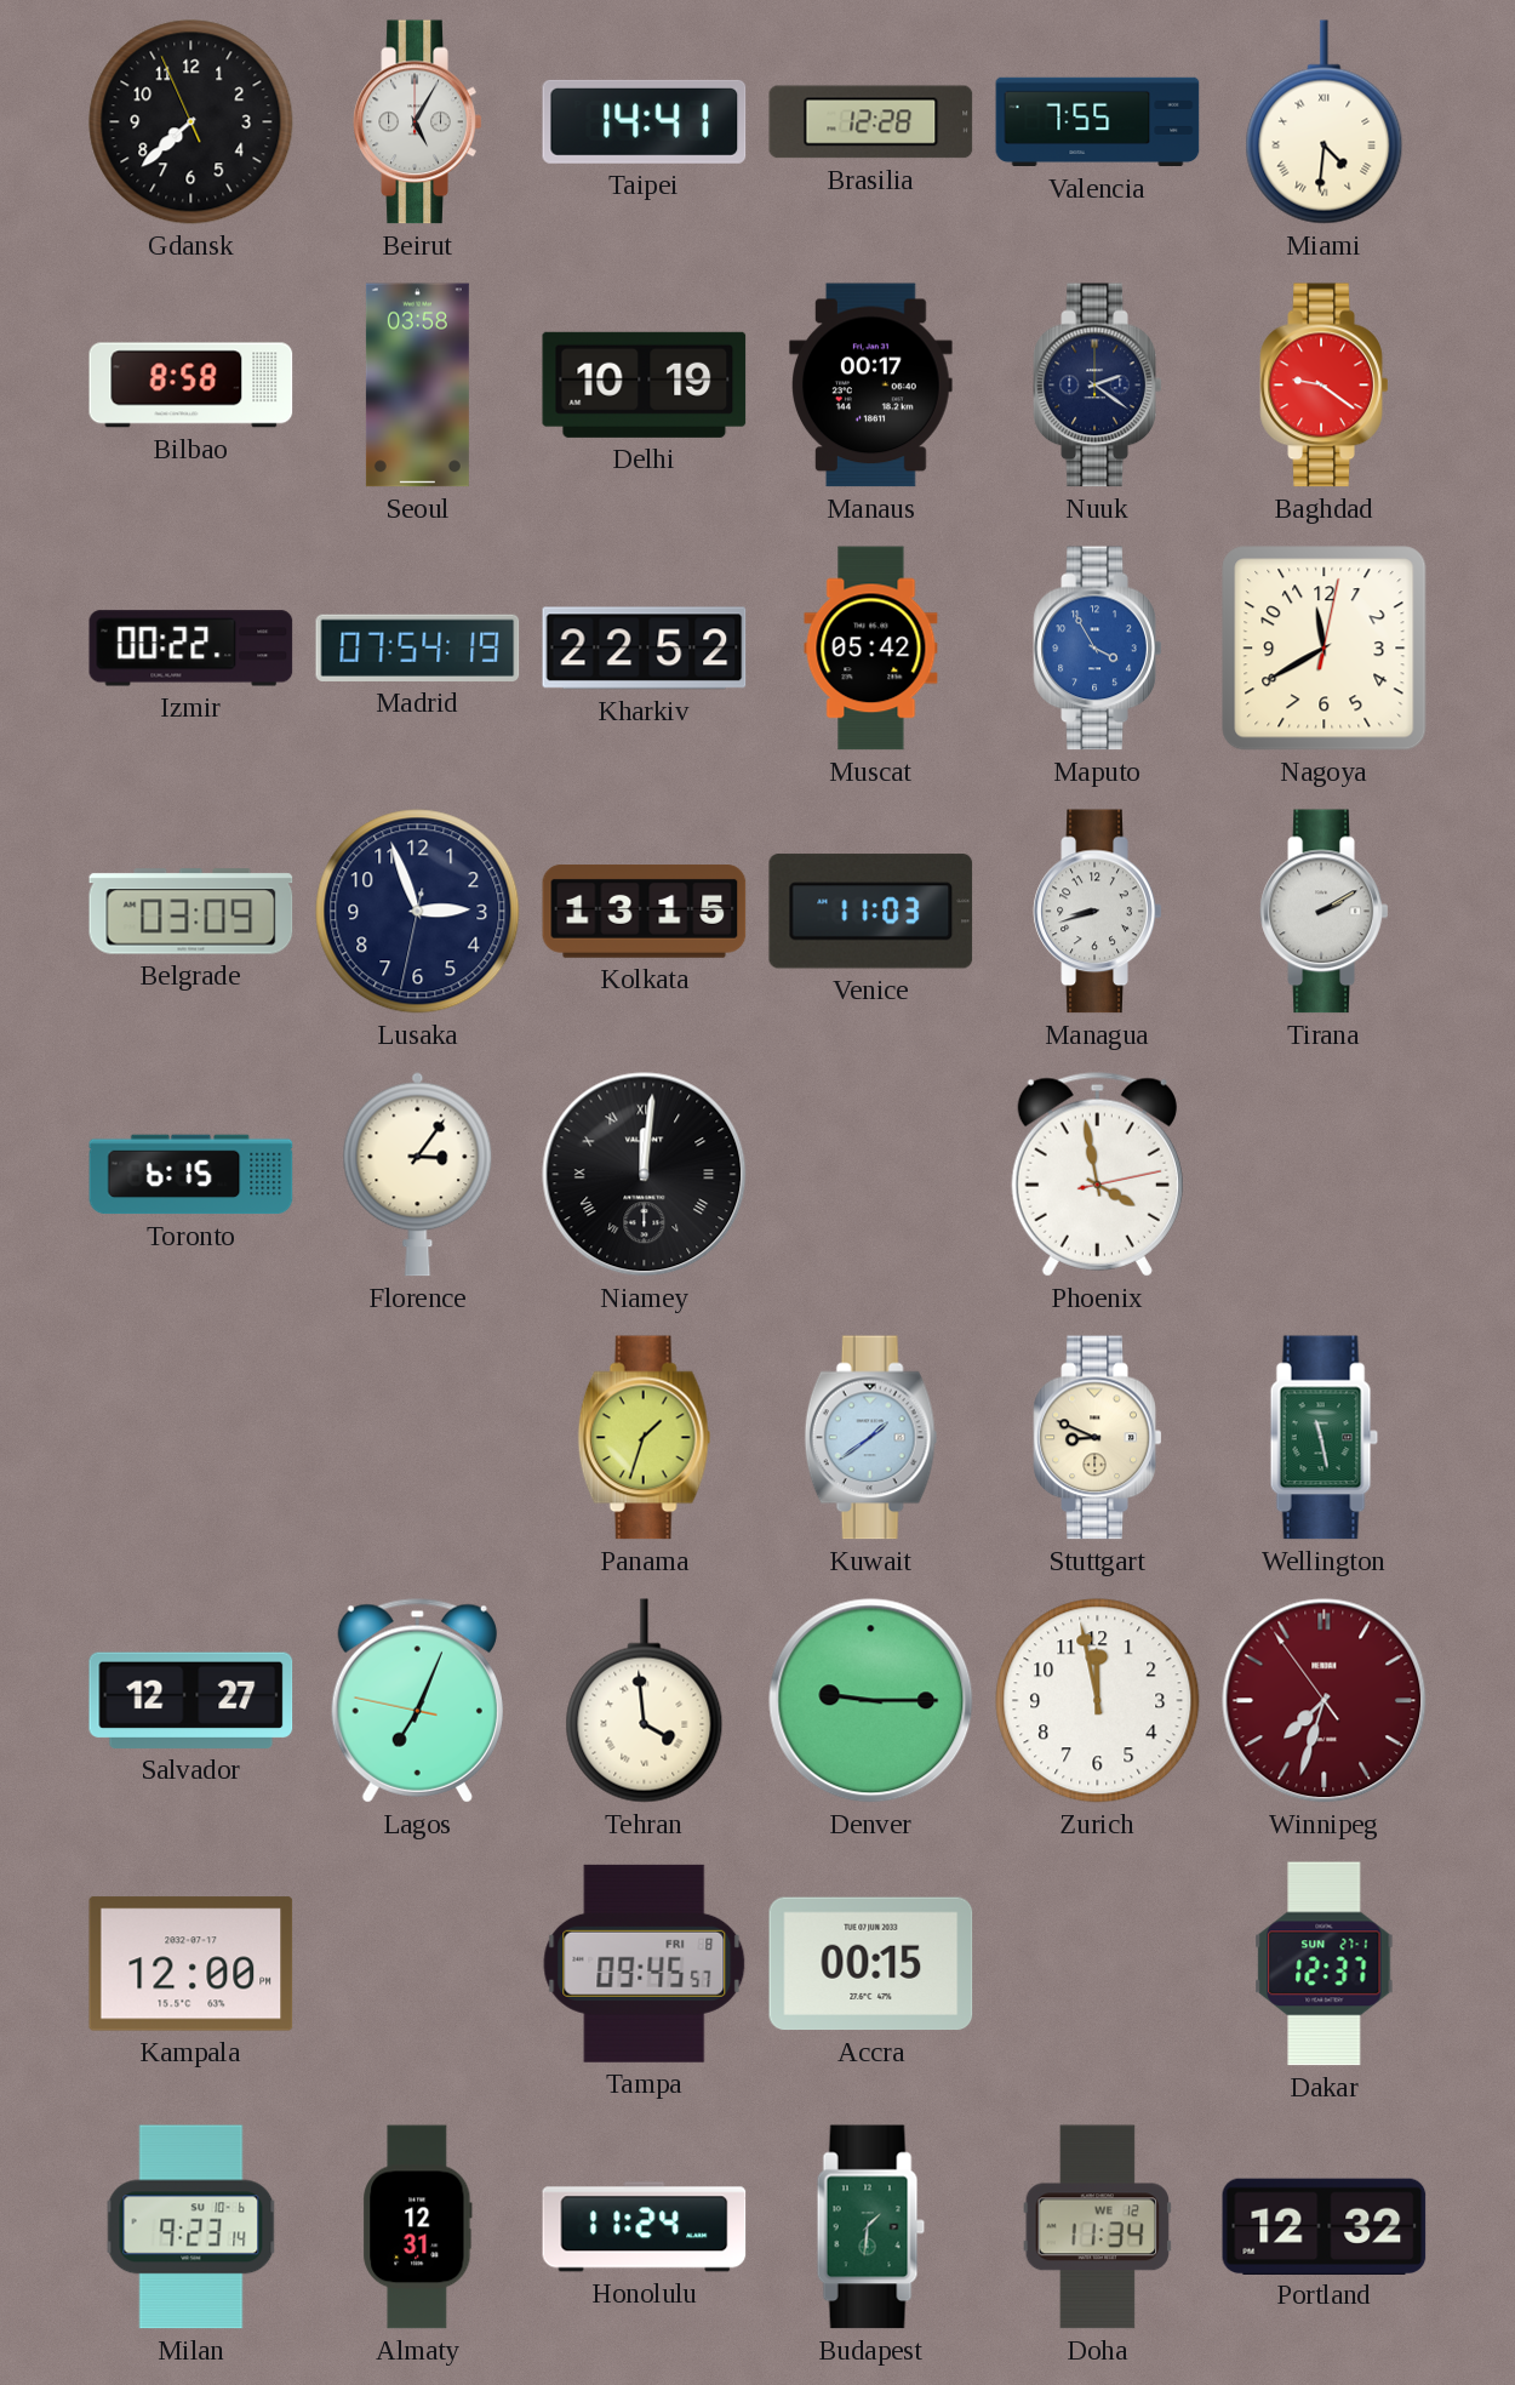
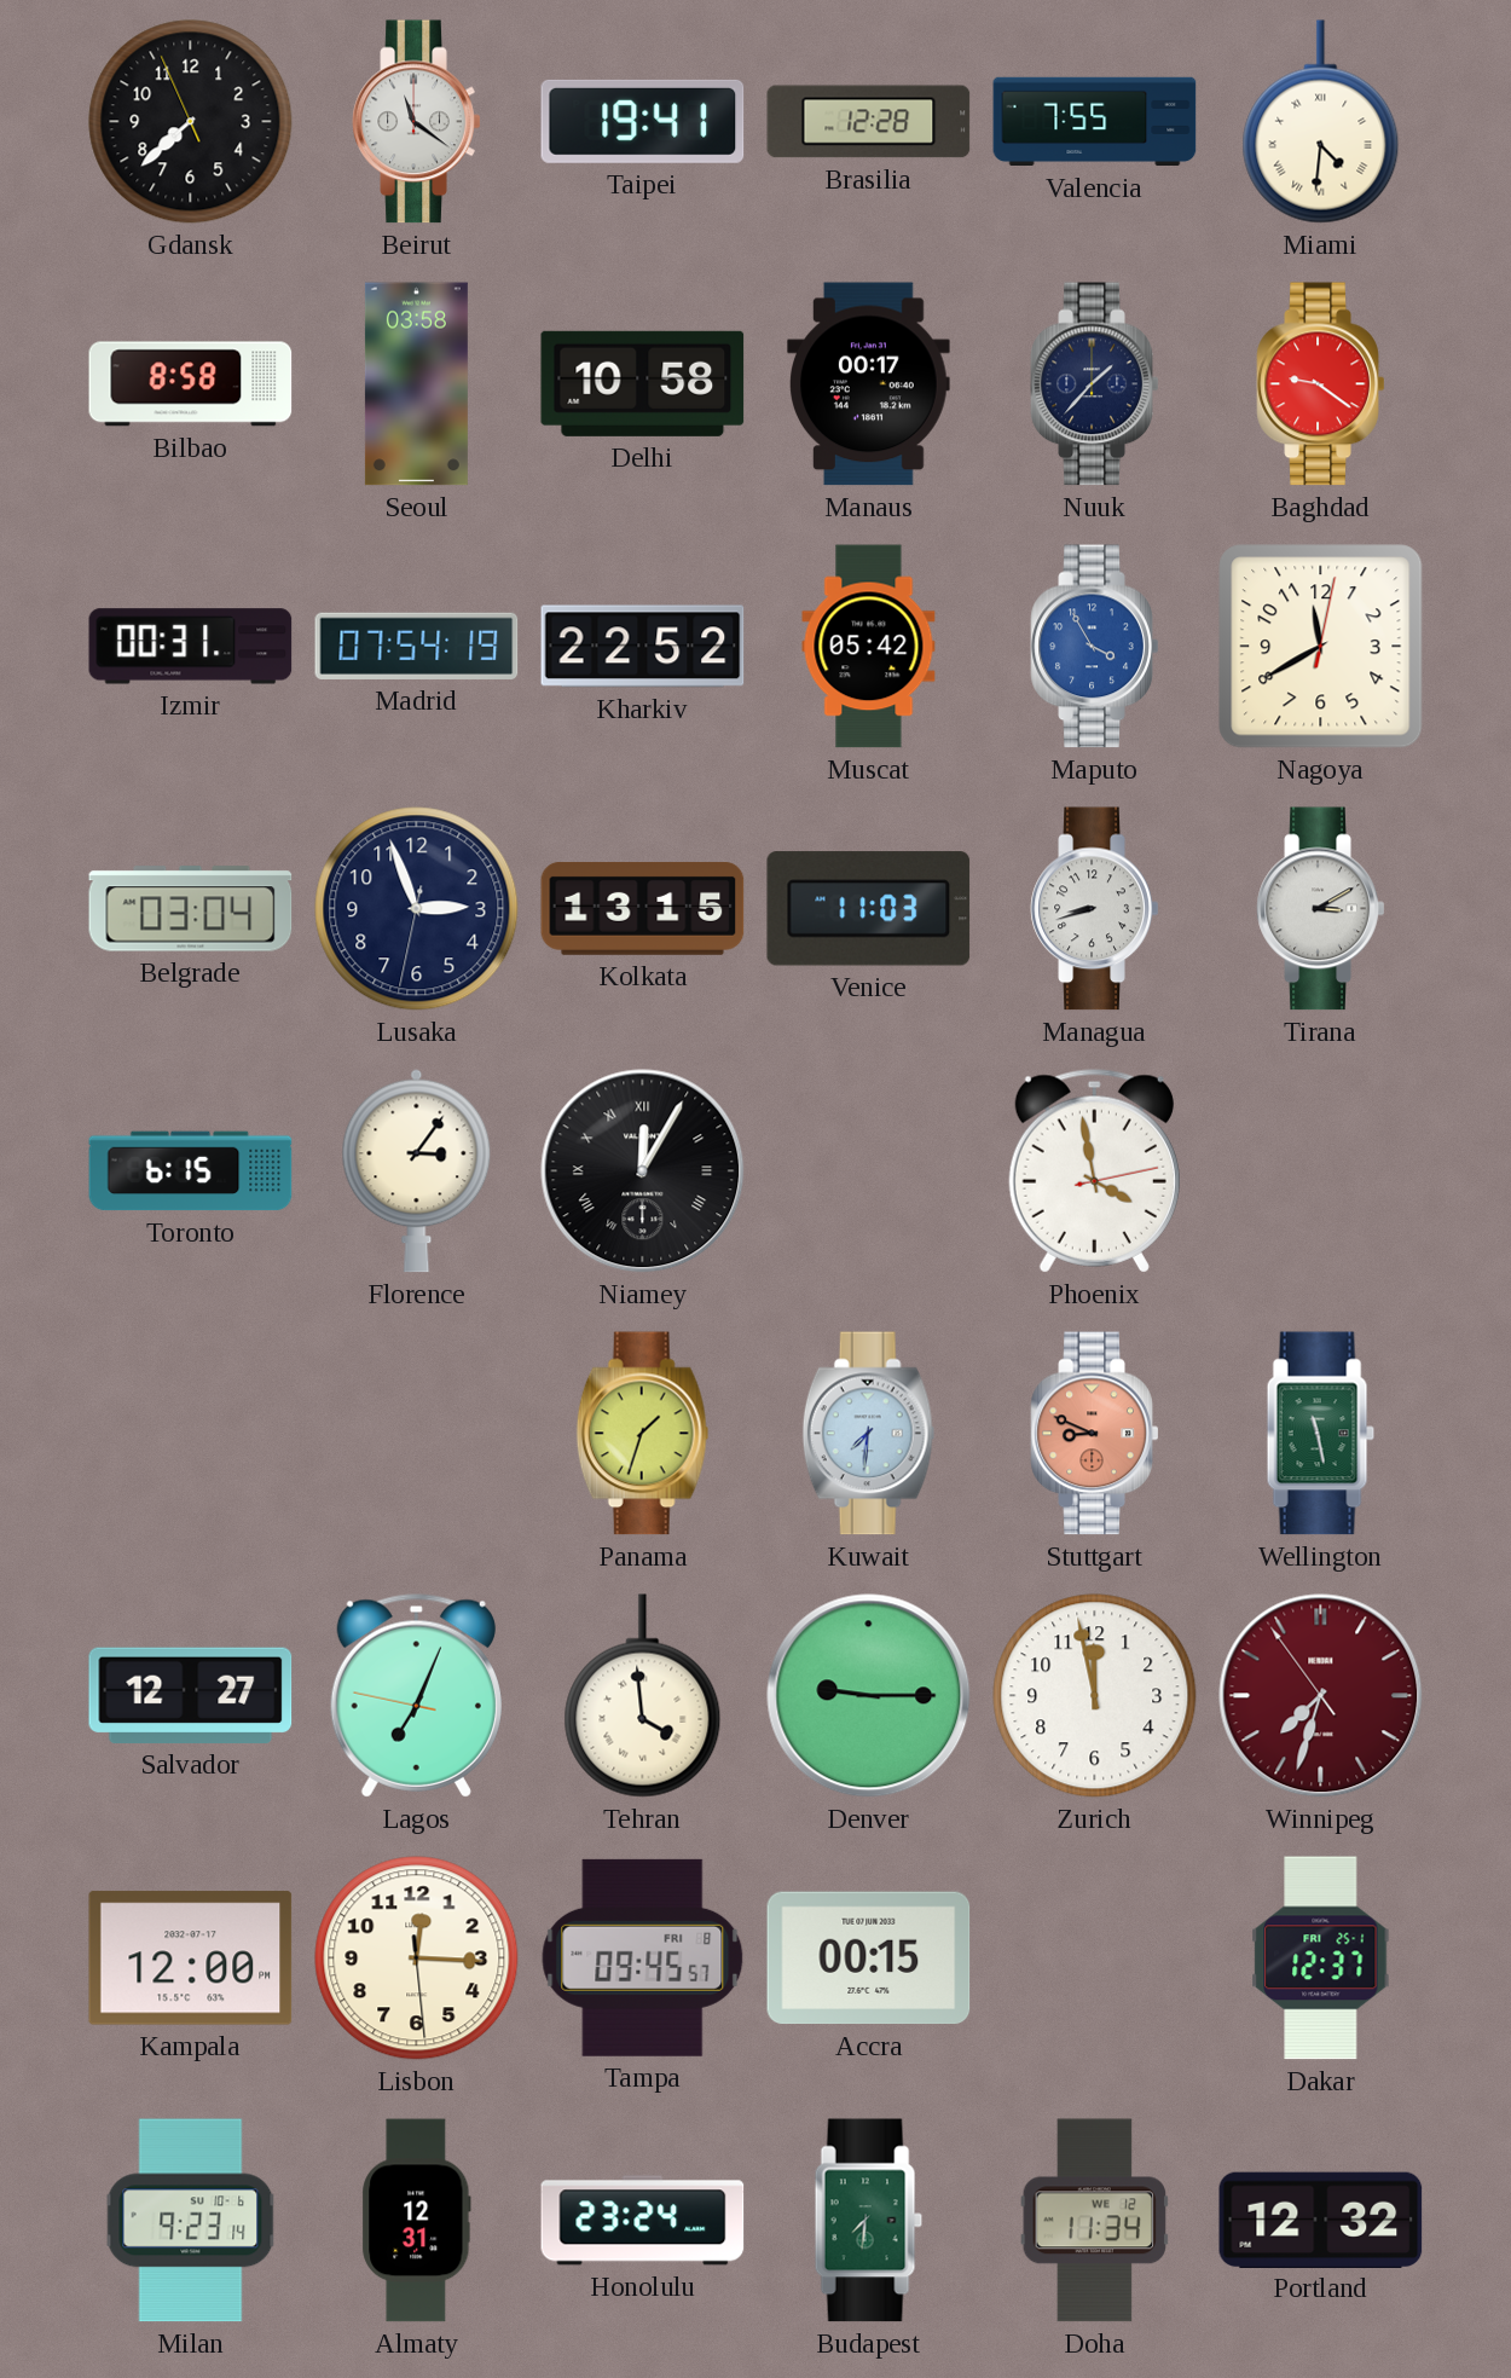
Beirut: 5:05 -> 11:21 (417, 122)
Taipei: 14:41 -> 19:41 (643, 121)
Delhi: 10:19 -> 10:58 (643, 383)
Nuuk: 2:21 -> 1:37 (1095, 384)
Izmir: 00:22 -> 00:31 (191, 647)
Belgrade: 03:09 -> 03:04 (191, 909)
Tirana: 2:10 -> 3:10 (1321, 909)
Niamey: 12:01 -> 12:05 (643, 1171)
Kuwait: 1:39 -> 7:31 (869, 1434)
Stuttgart dial: cream -> salmon (1095, 1434)
Lisbon: none -> 12:15 (417, 1958)
Dakar date: SUN 27-1 -> FRI 25-1 (1321, 1958)
Honolulu: 11:24 -> 23:24 (643, 2221)
Budapest: 1:31 -> 7:31 (868, 2221)
